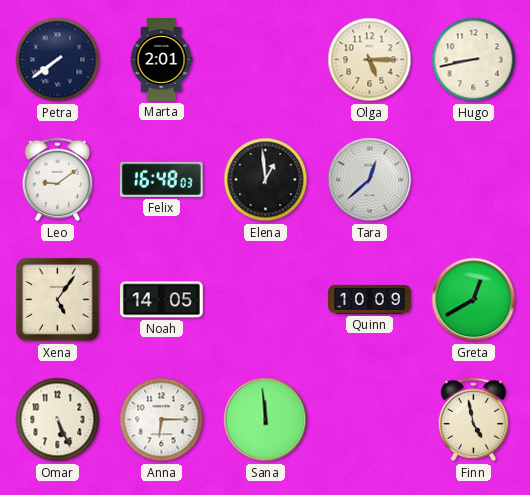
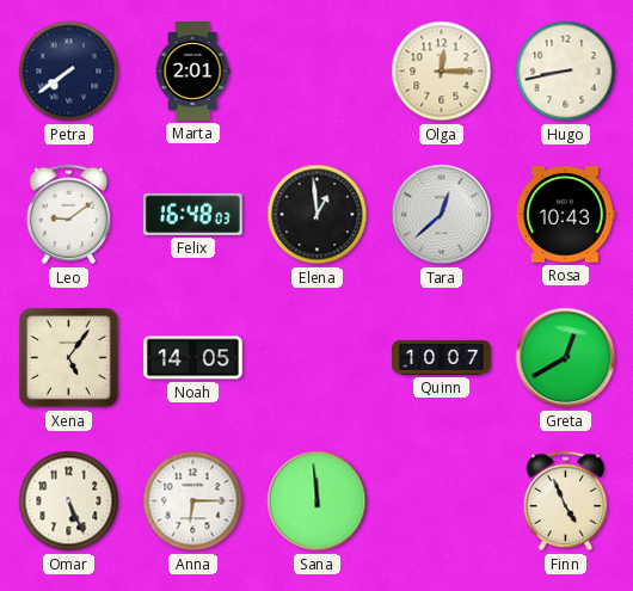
Olga: 5:15 -> 12:15 (442, 72)
Rosa: none -> 10:43 (565, 215)
Quinn: 10:09 -> 10:07 (442, 357)
Finn: 4:58 -> 4:56 (566, 501)
